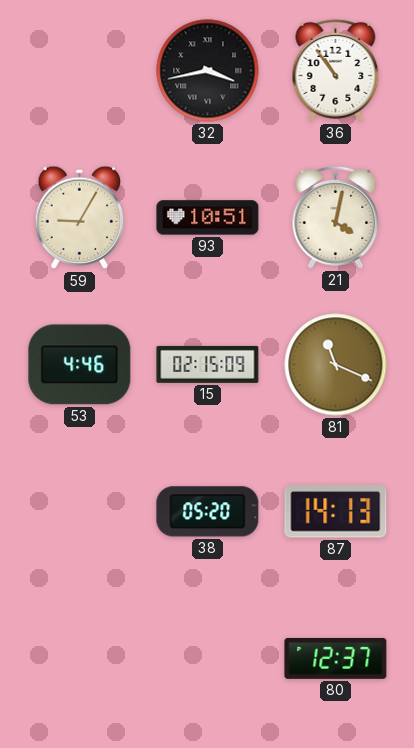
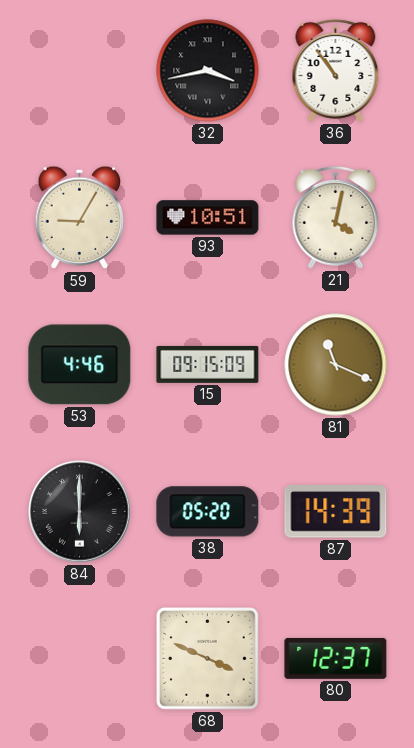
15: 02:15 -> 09:15 (208, 364)
84: none -> 6:00 (80, 512)
87: 14:13 -> 14:39 (336, 512)
68: none -> 3:49 (208, 659)
